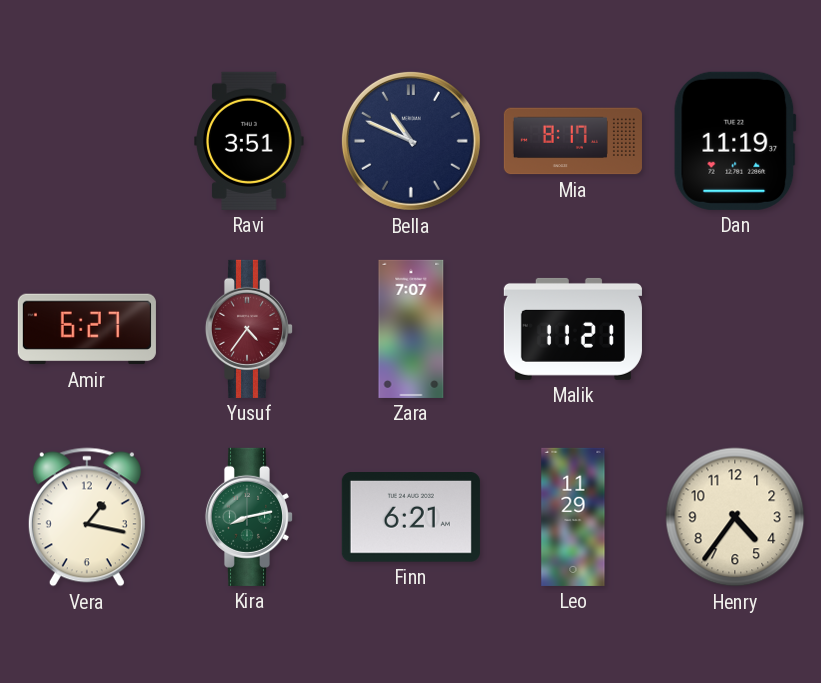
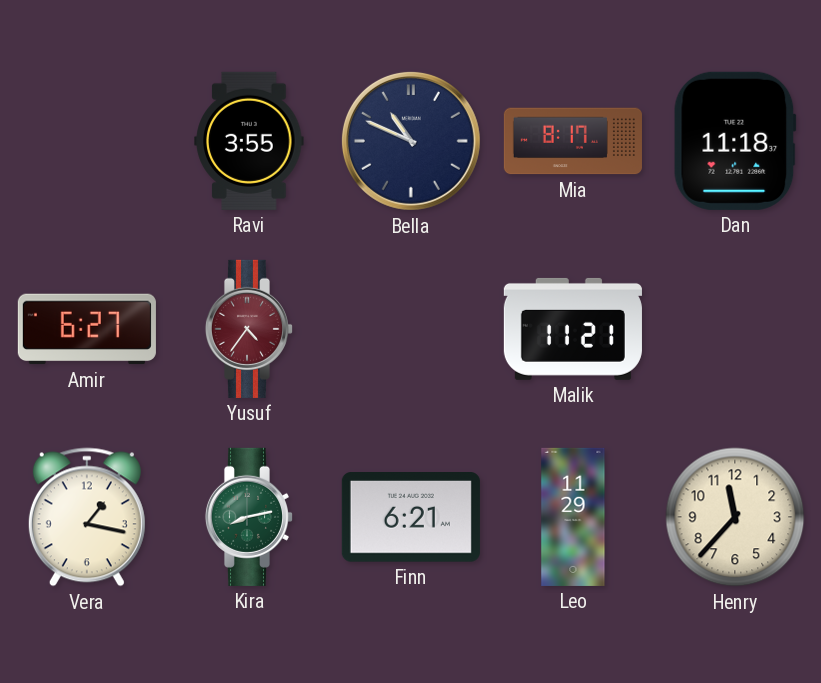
Ravi: 3:51 -> 3:55 (249, 141)
Dan: 11:19 -> 11:18 (735, 141)
Zara: 7:07 -> none (411, 329)
Henry: 4:36 -> 11:37 (735, 517)
